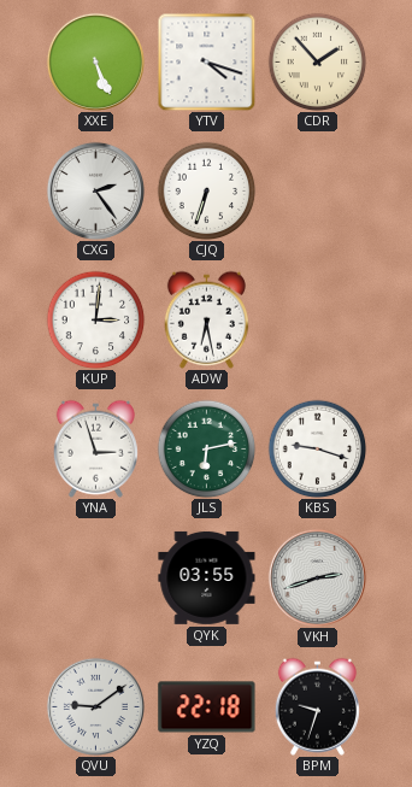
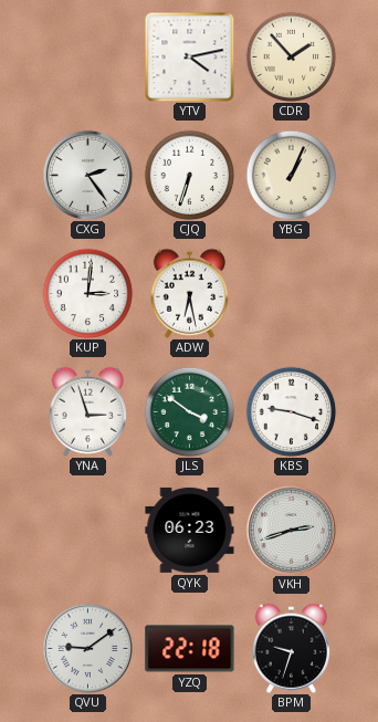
XXE: 5:26 -> none (95, 61)
YTV: 4:18 -> 4:13 (189, 56)
YBG: none -> 1:04 (291, 175)
JLS: 6:13 -> 3:51 (189, 411)
QYK: 03:55 -> 06:23 (190, 530)
